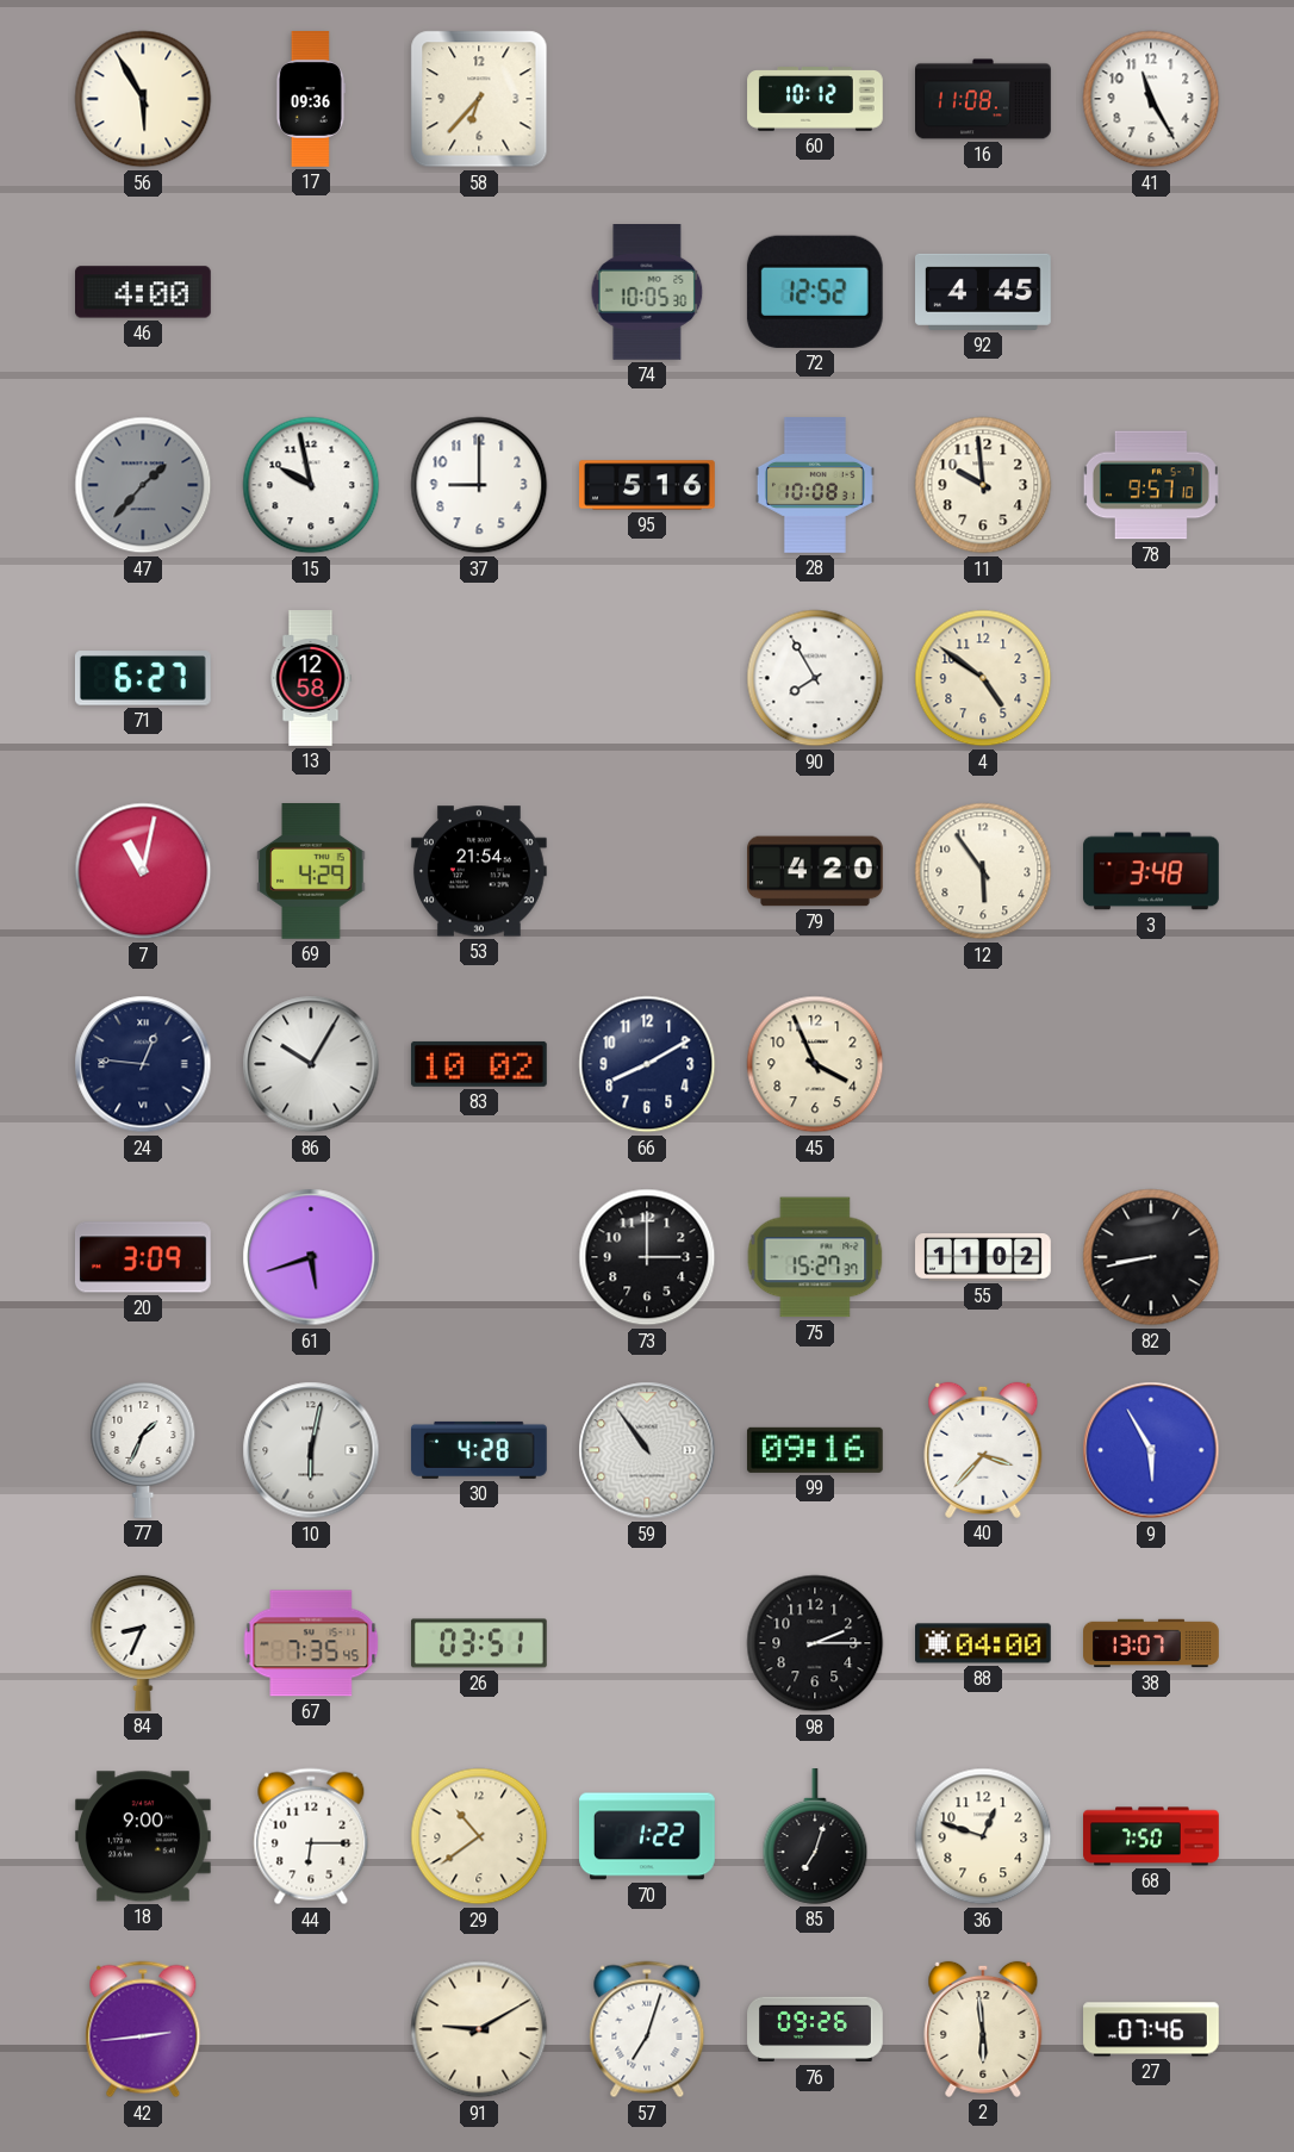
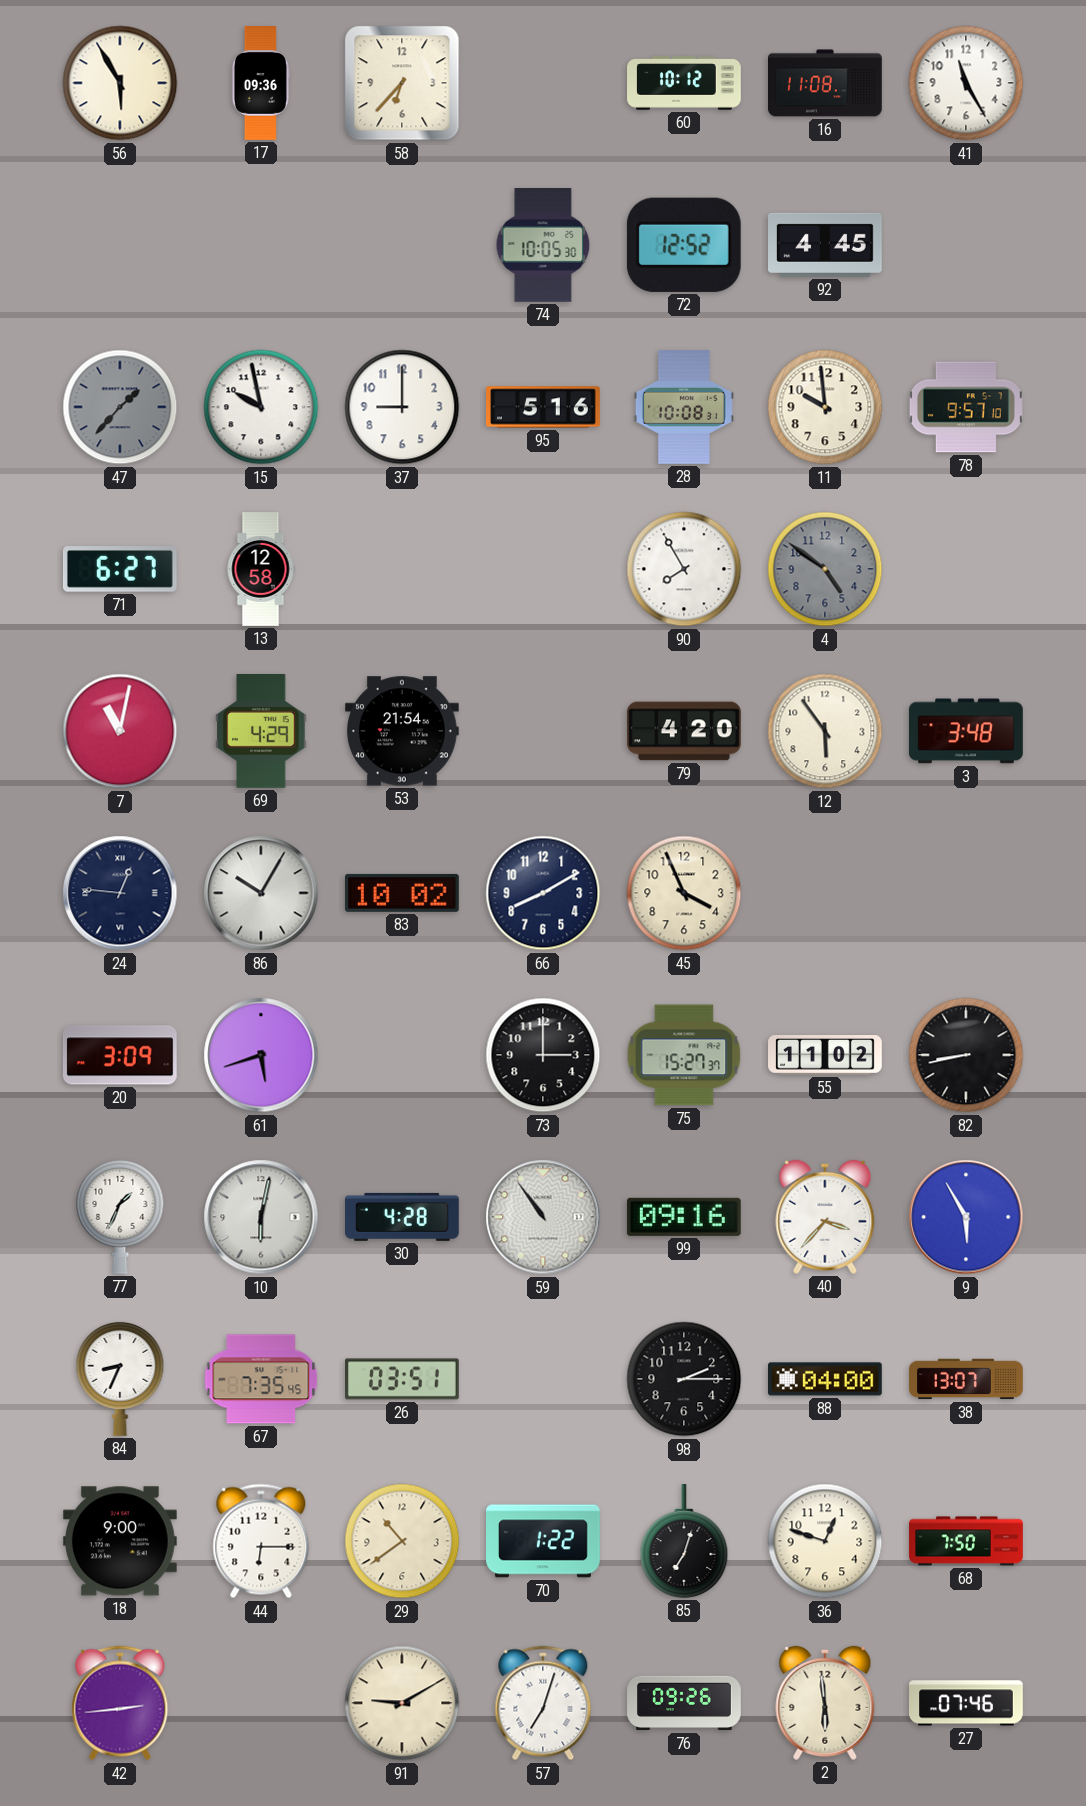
46: 4:00 -> none (144, 292)
4 dial: cream -> grey (825, 569)
